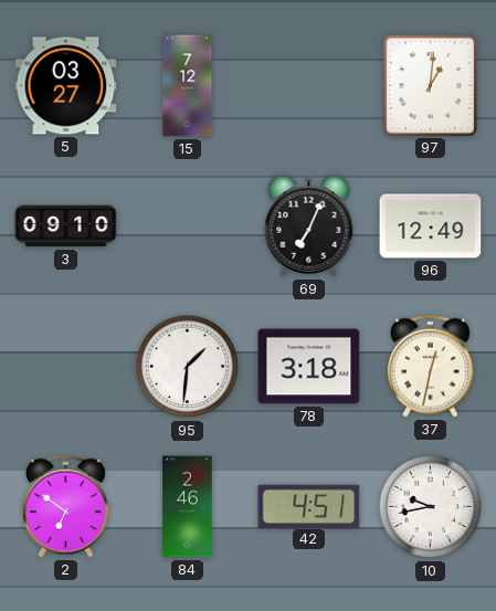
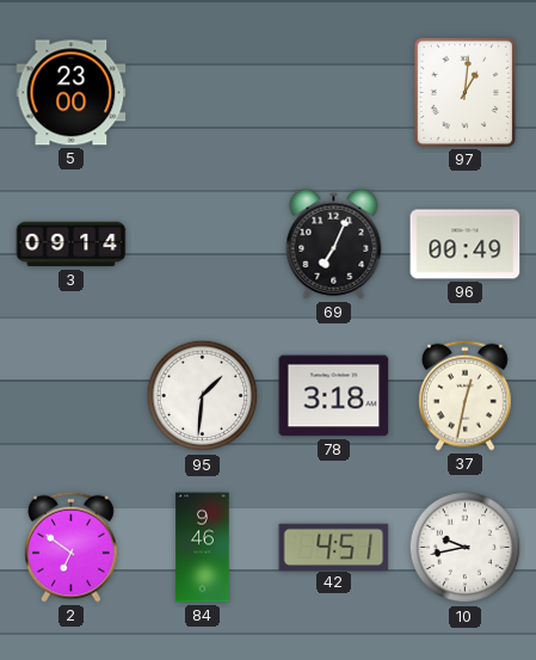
5: 03:27 -> 23:00 (72, 93)
15: 7:12 -> none (188, 86)
3: 09:10 -> 09:14 (72, 245)
96: 12:49 -> 00:49 (466, 245)
84: 2:46 -> 9:46 (203, 548)
